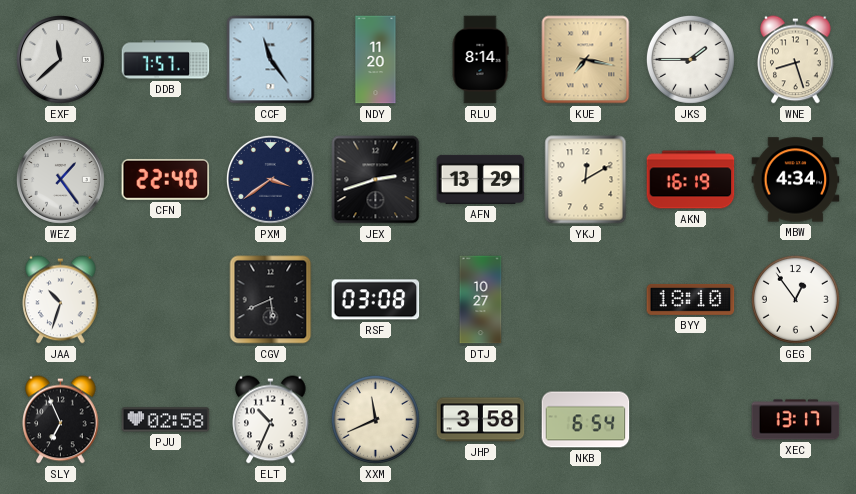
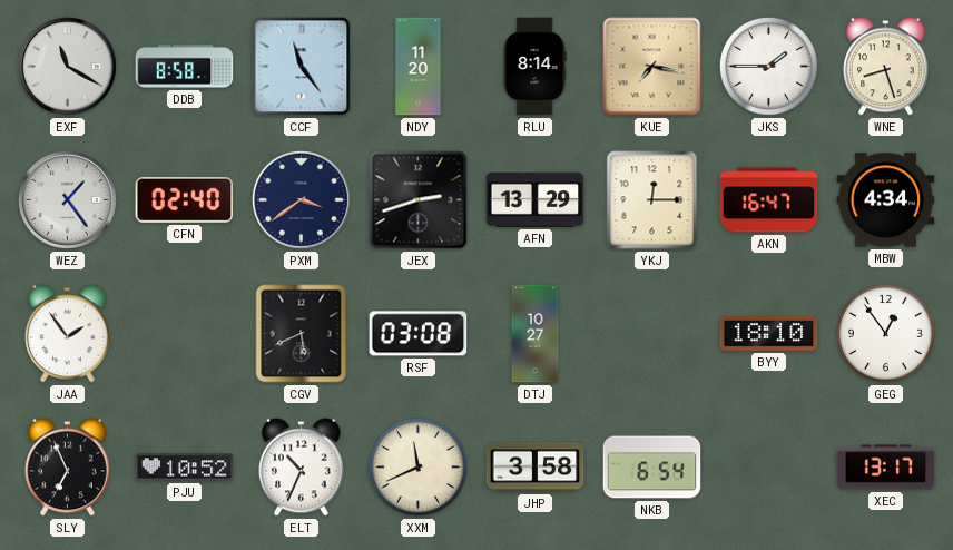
EXF: 11:38 -> 11:20 (67, 66)
DDB: 7:57 -> 8:58 (185, 67)
CFN: 22:40 -> 02:40 (185, 199)
YKJ: 12:10 -> 12:15 (652, 200)
AKN: 16:19 -> 16:47 (769, 200)
JAA: 10:33 -> 1:54 (68, 334)
PJU: 02:58 -> 10:52 (185, 468)
